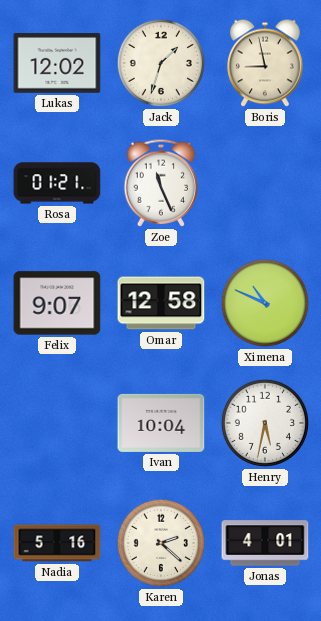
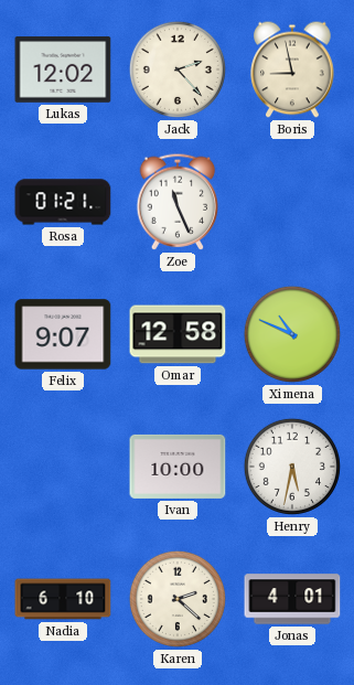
Jack: 1:33 -> 2:23 (178, 69)
Ivan: 10:04 -> 10:00 (178, 467)
Nadia: 5:16 -> 6:10 (63, 599)
